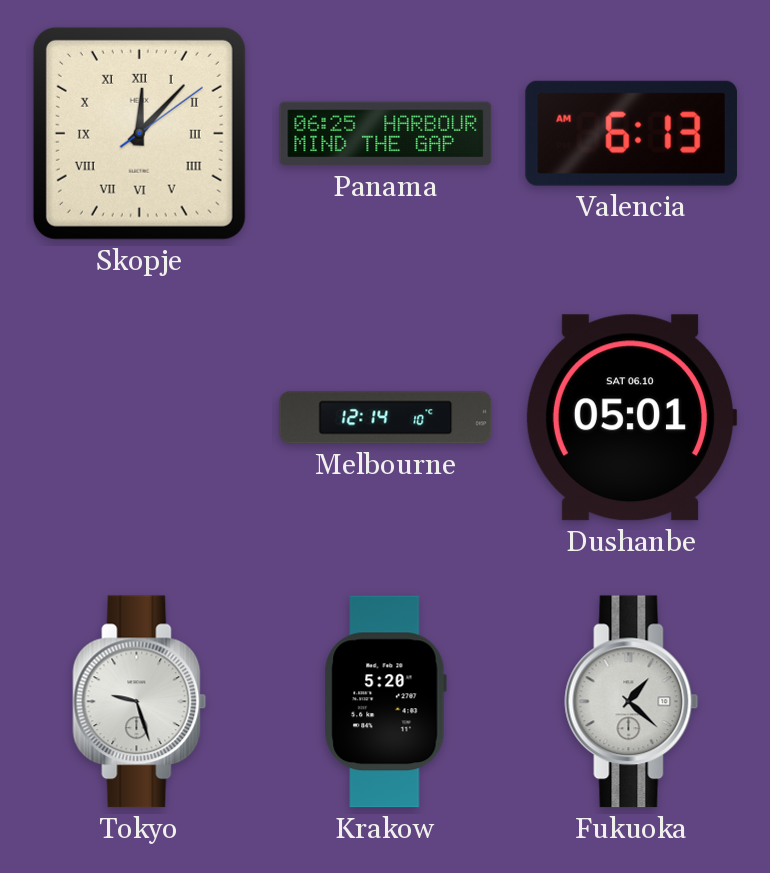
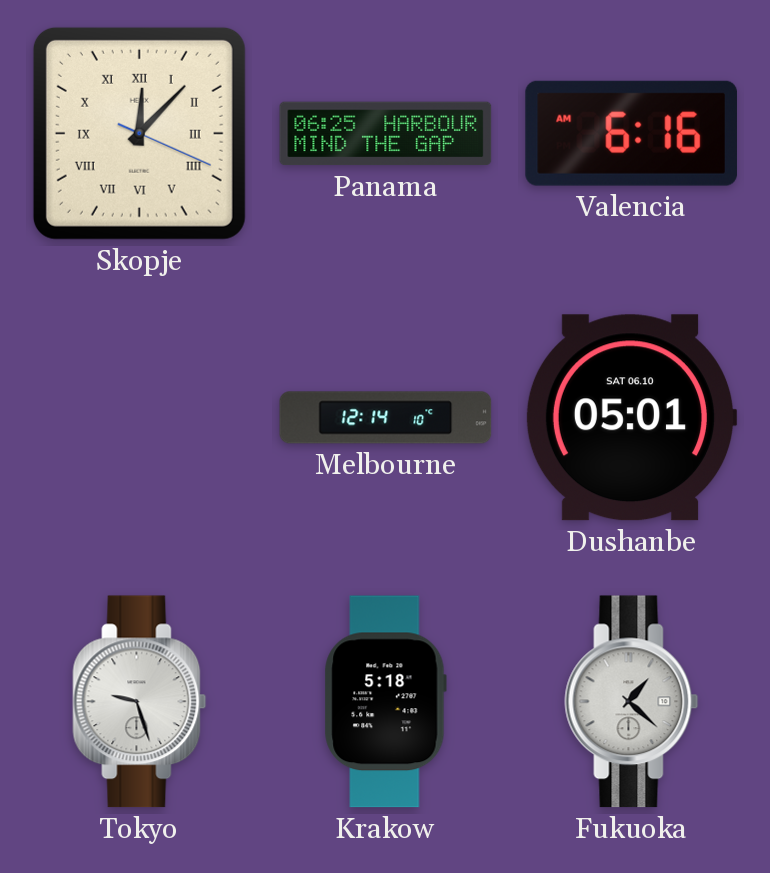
Skopje: 12:07:09 -> 12:07:19 (139, 133)
Valencia: 6:13 -> 6:16 (631, 133)
Krakow: 5:20 -> 5:18 (385, 702)
